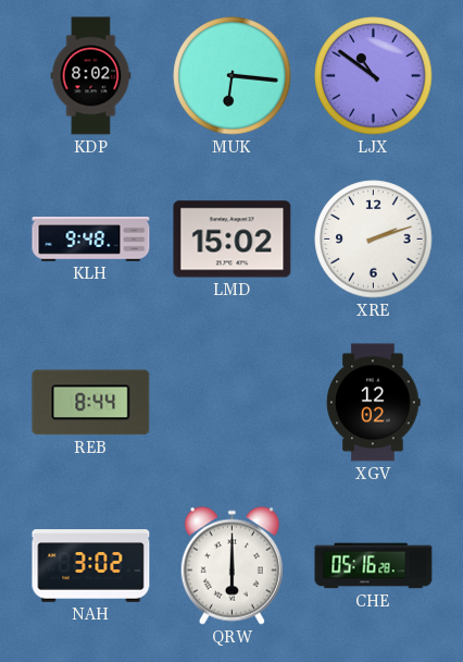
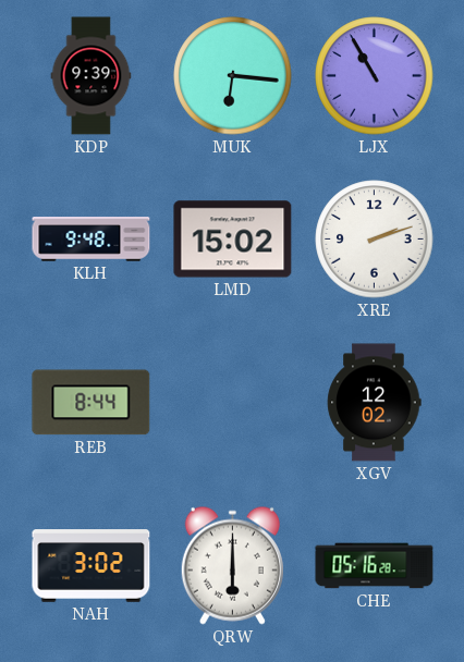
KDP: 8:02 -> 9:39 (91, 76)
LJX: 10:51 -> 10:55 (375, 76)
